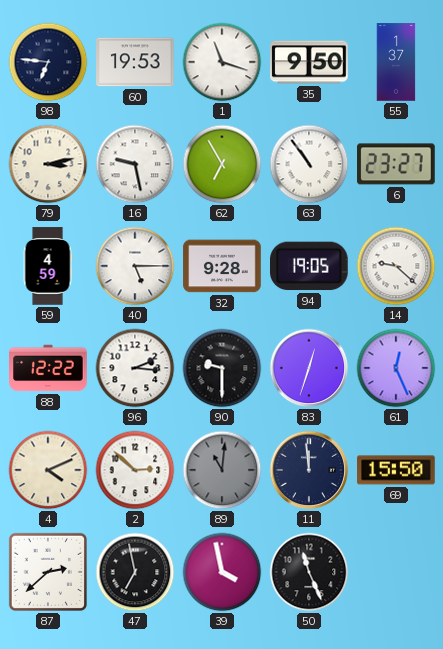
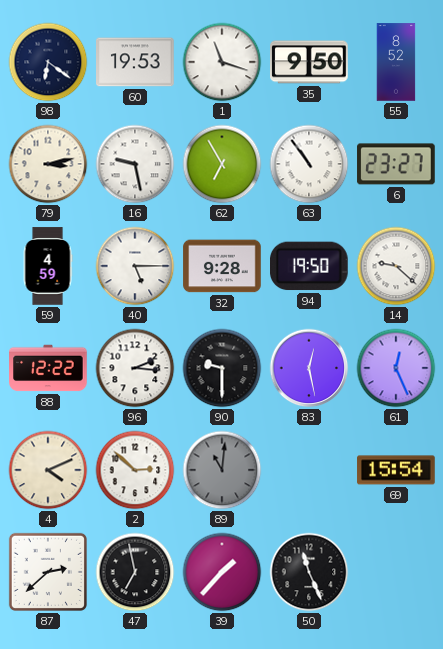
98: 6:46 -> 6:21 (48, 62)
55: 1:37 -> 8:52 (396, 62)
94: 19:05 -> 19:50 (310, 266)
83: 12:33 -> 12:28 (309, 368)
11: 11:59 -> none (309, 470)
69: 15:50 -> 15:54 (396, 470)
39: 3:58 -> 1:37 (222, 572)
